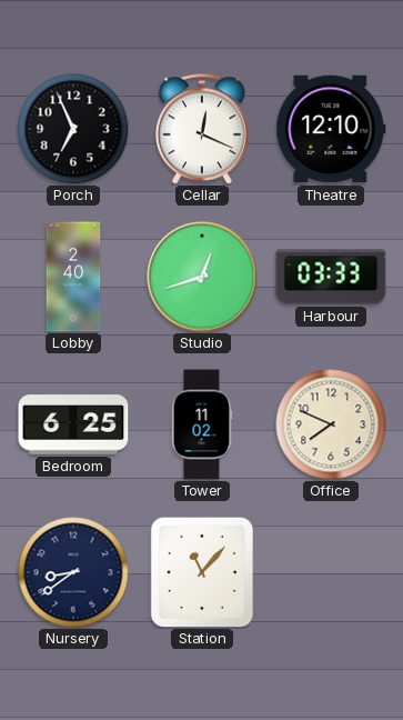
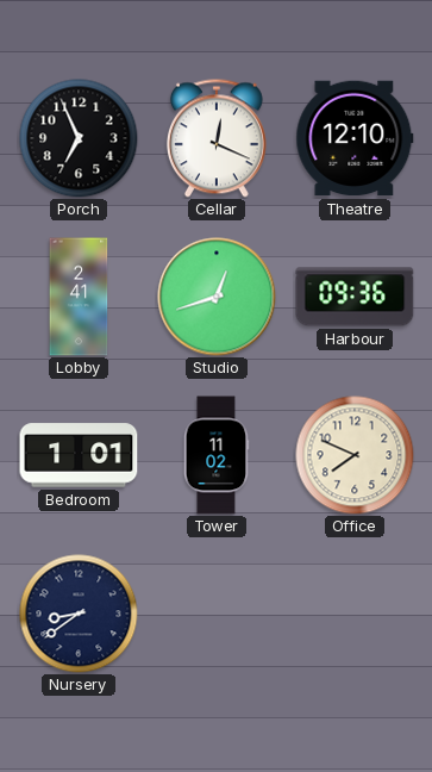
Lobby: 2:40 -> 2:41 (79, 297)
Harbour: 03:33 -> 09:36 (355, 297)
Bedroom: 6:25 -> 1:01 (79, 455)
Station: 11:07 -> none (202, 572)
